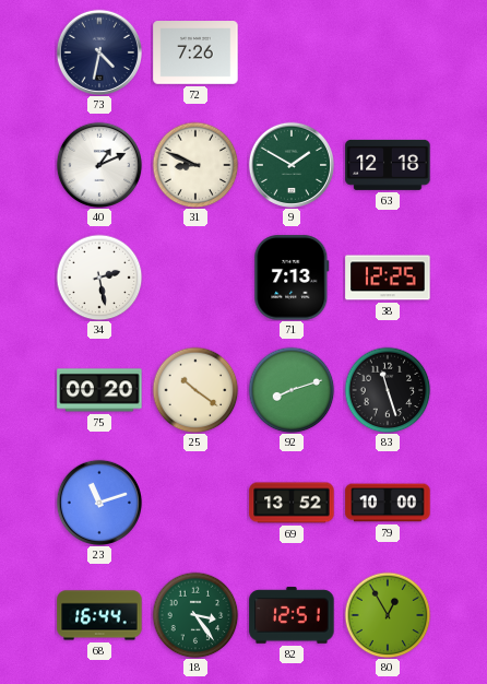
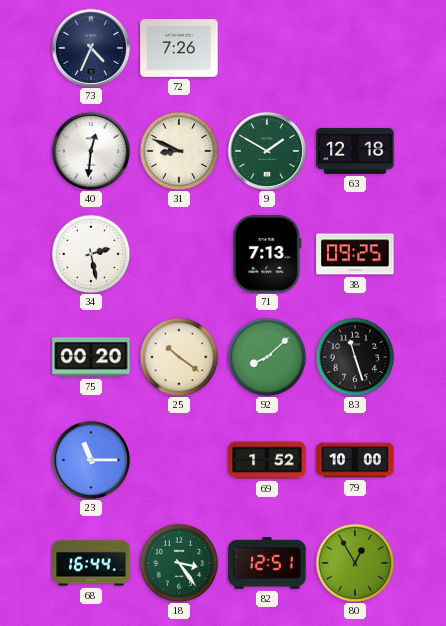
73: 4:32 -> 4:34 (90, 47)
40: 1:11 -> 12:31 (90, 150)
38: 12:25 -> 09:25 (355, 254)
92: 8:12 -> 8:08 (267, 357)
23: 11:12 -> 11:15 (90, 459)
69: 13:52 -> 1:52 (267, 460)
